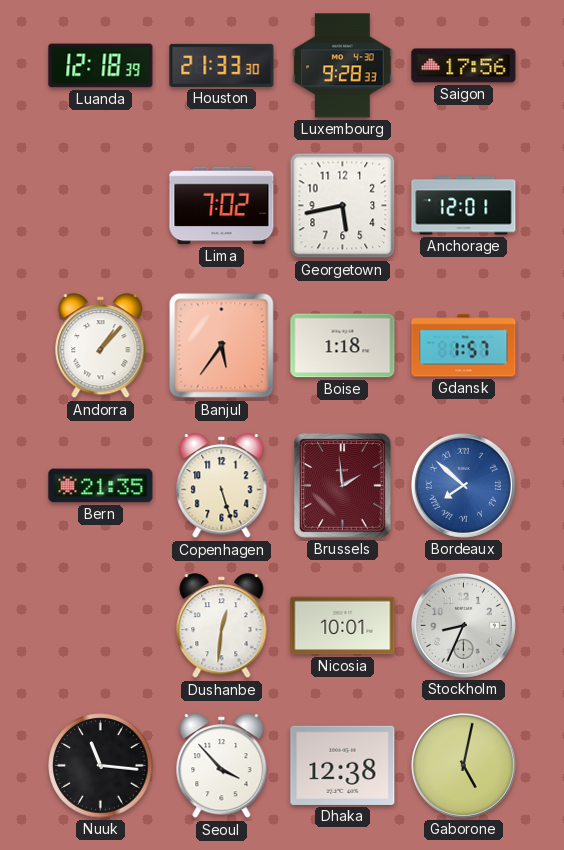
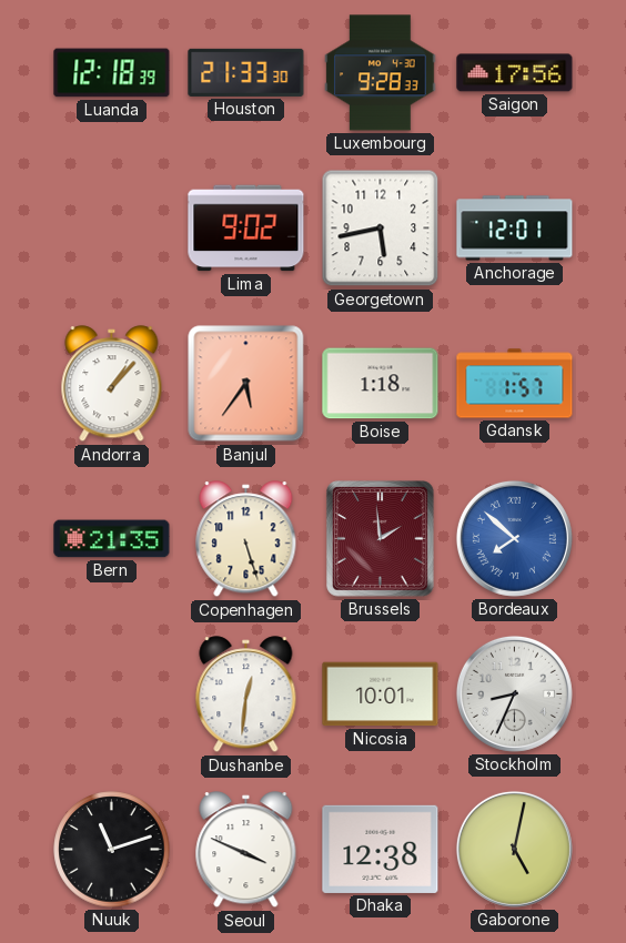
Lima: 7:02 -> 9:02 (246, 229)
Nuuk: 11:16 -> 11:12 (112, 850)
Seoul: 3:53 -> 3:49 (246, 850)
